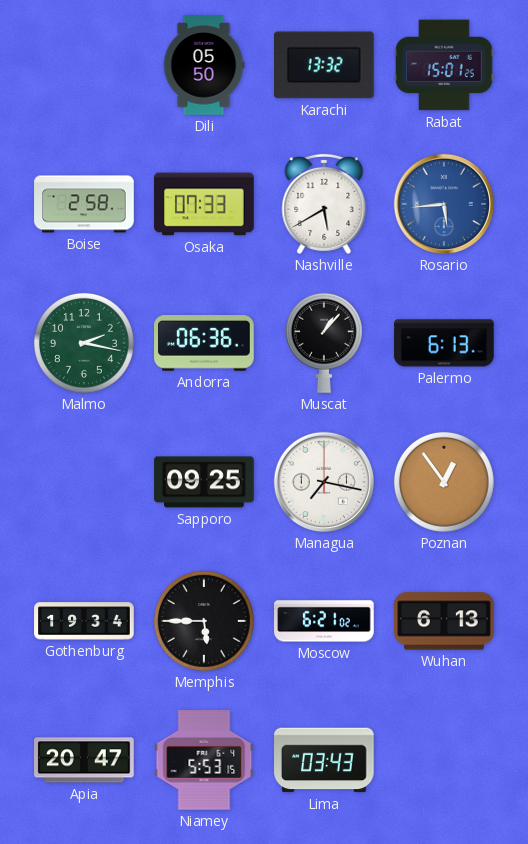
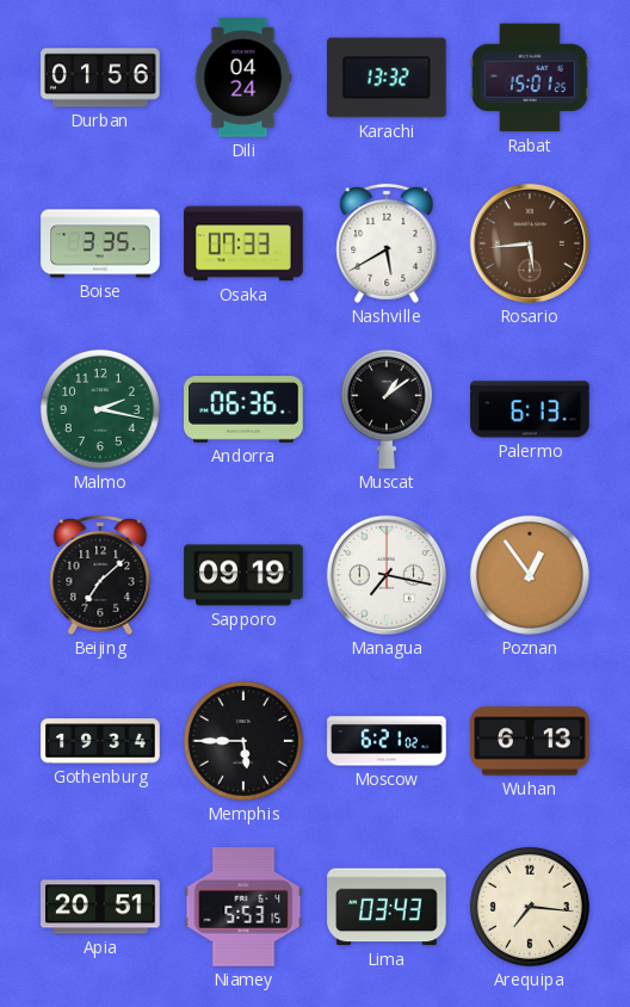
Durban: none -> 01:56 (100, 78)
Dili: 05:50 -> 04:24 (243, 78)
Boise: 2:58 -> 3:35 (100, 243)
Rosario dial: blue -> brown (530, 243)
Muscat: 1:07 -> 1:09 (387, 409)
Beijing: none -> 7:08 (100, 575)
Sapporo: 09:25 -> 09:19 (243, 575)
Apia: 20:47 -> 20:51 (100, 907)
Arequipa: none -> 7:16 (530, 907)
